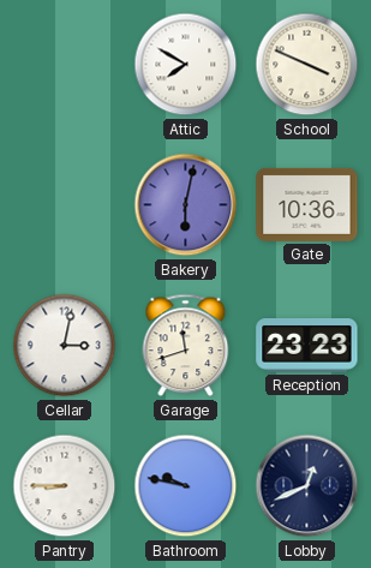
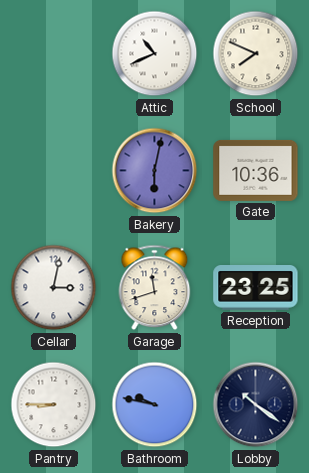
Attic: 7:50 -> 10:41 (155, 54)
School: 3:49 -> 7:49 (256, 54)
Reception: 23:23 -> 23:25 (256, 288)
Lobby: 12:41 -> 10:21 (256, 405)
